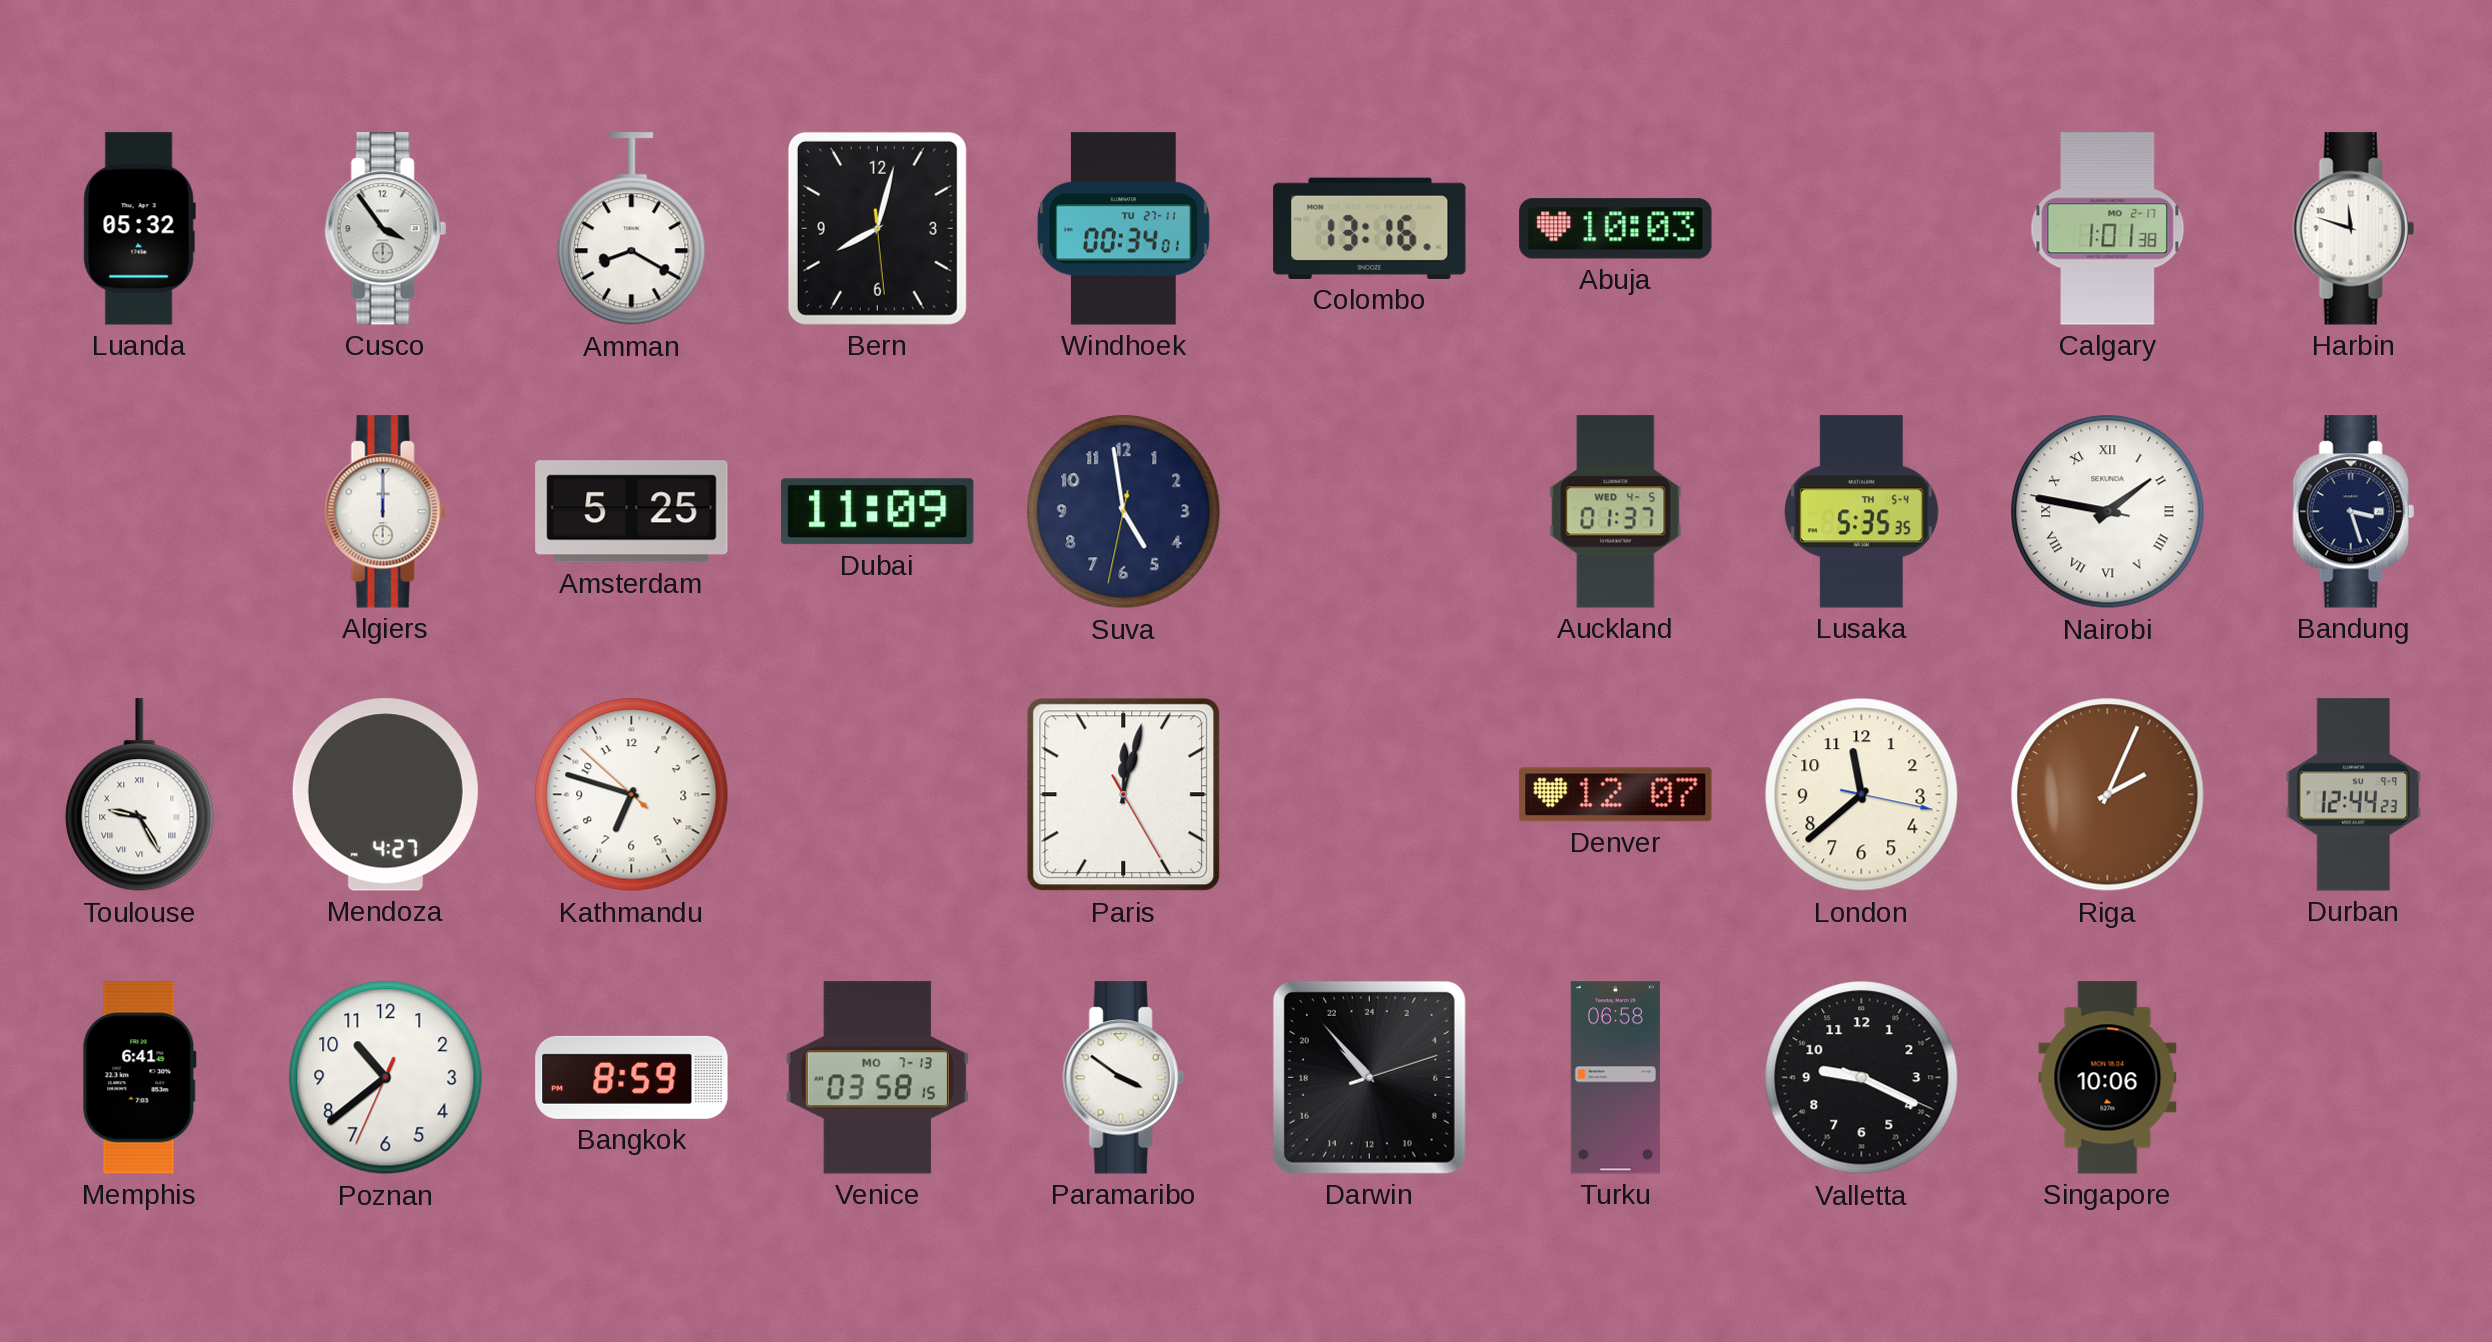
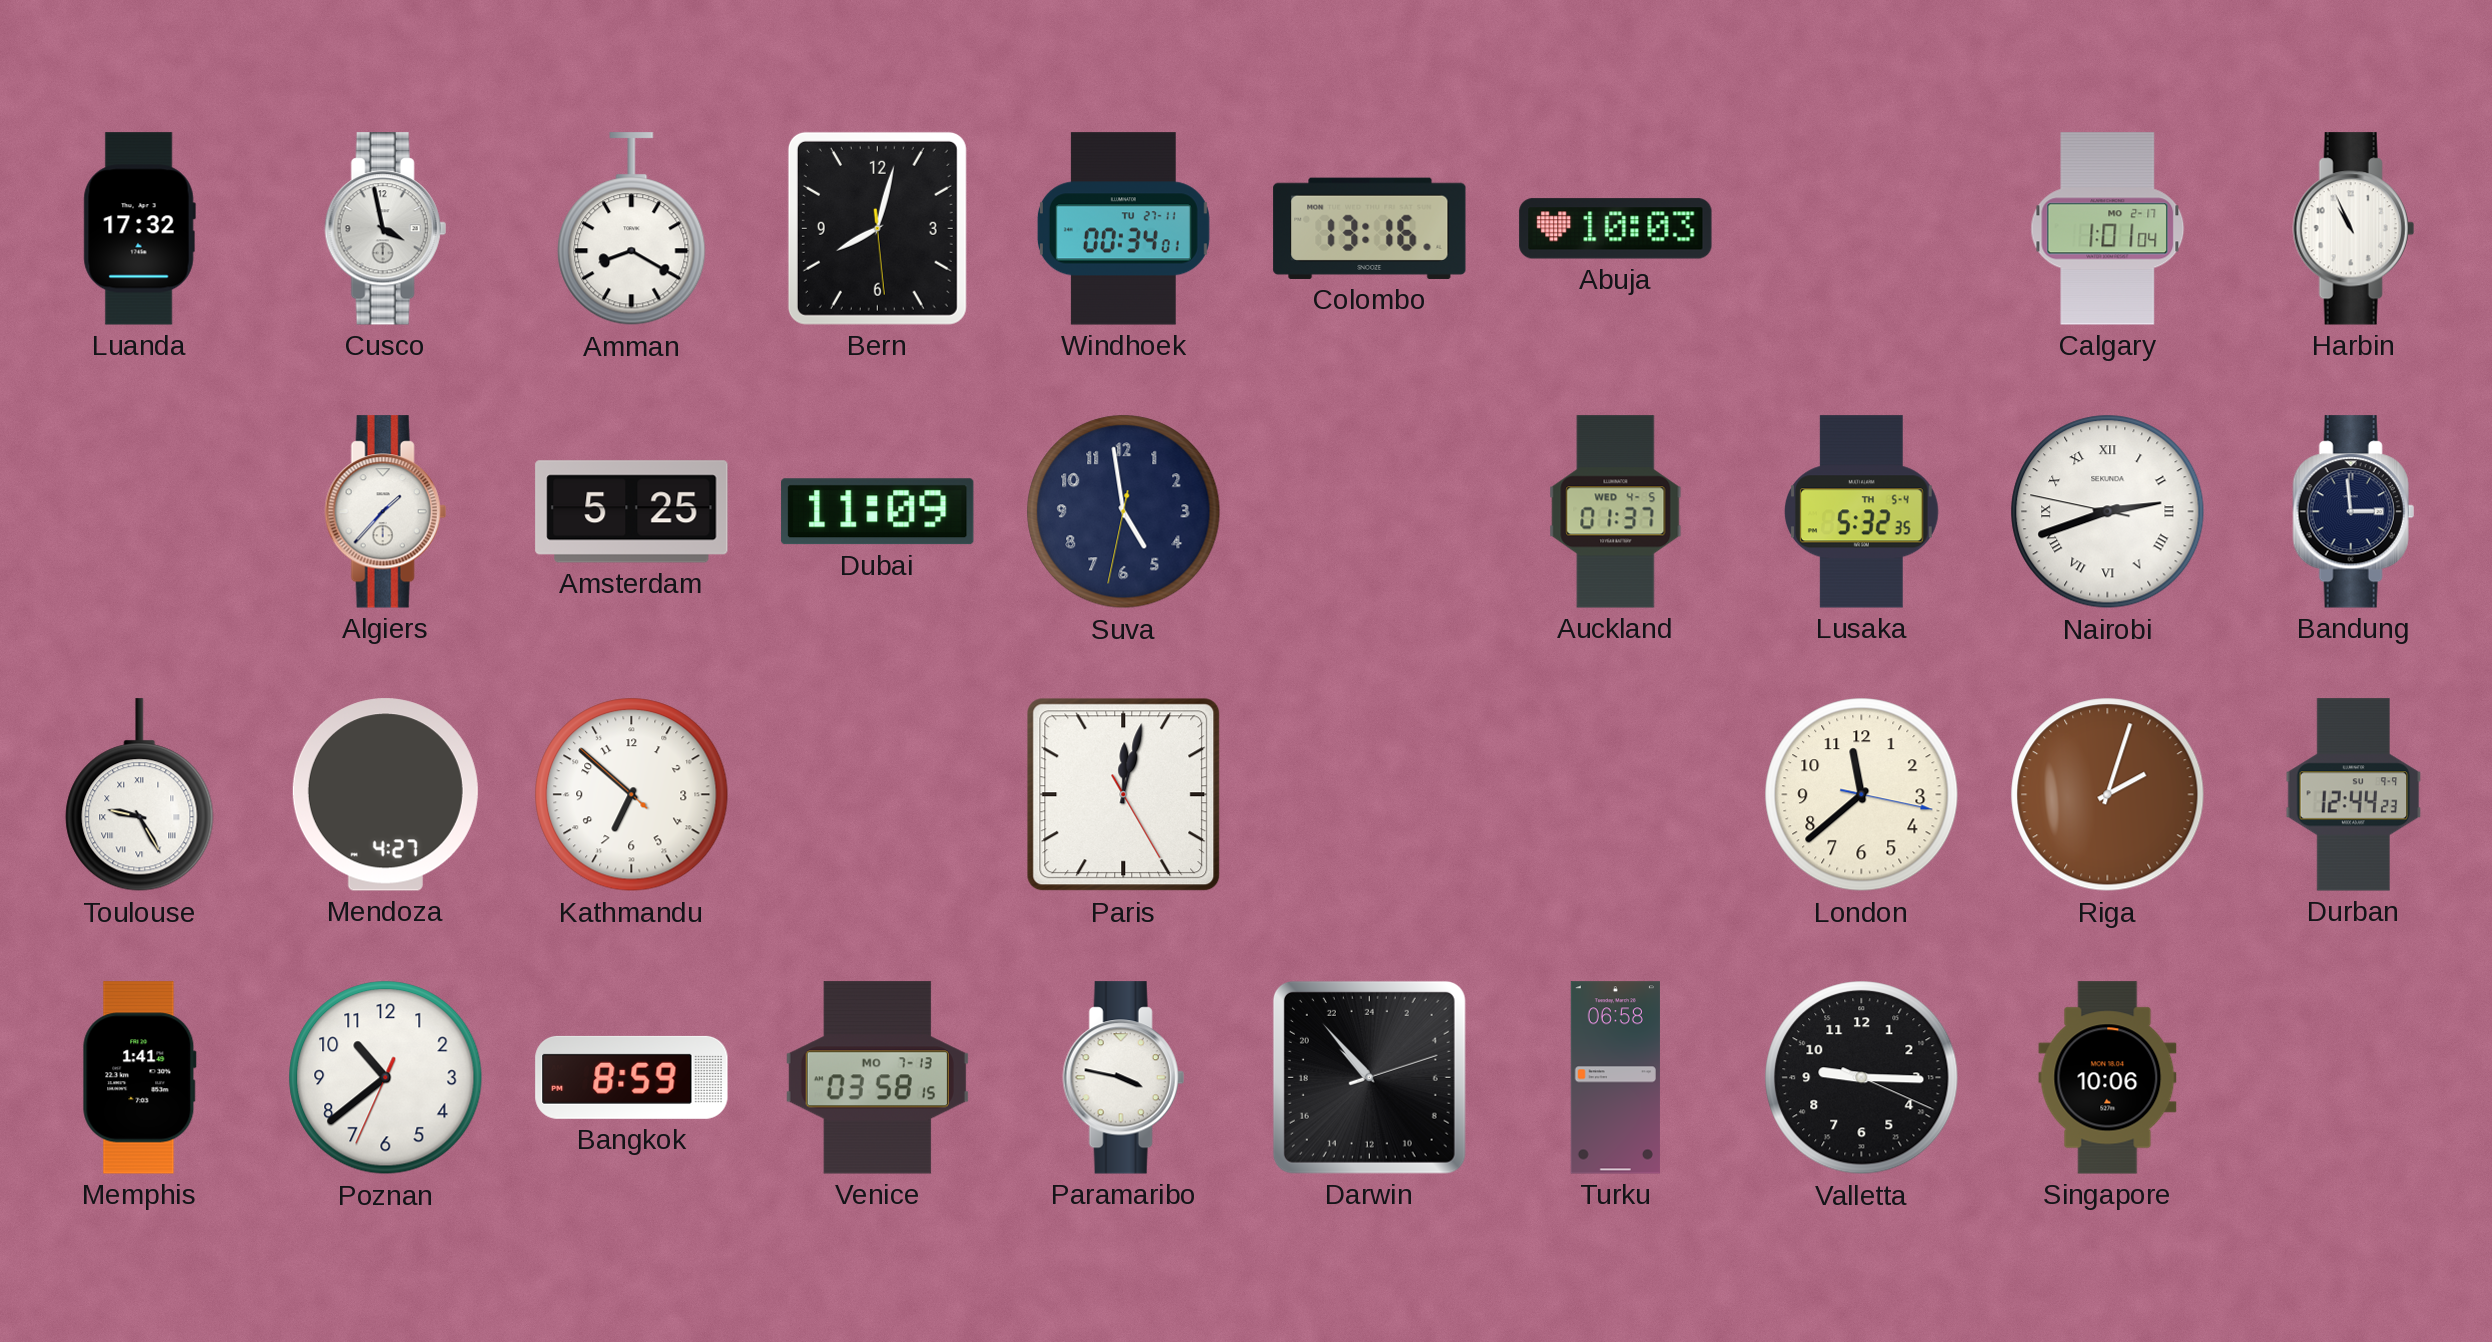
Luanda: 05:32 -> 17:32 (139, 229)
Cusco: 3:54 -> 3:58 (385, 229)
Calgary: 1:01:38 -> 1:01:04 (2108, 229)
Harbin: 11:48 -> 10:56 (2353, 229)
Algiers: 12:00 -> 1:37 (385, 512)
Lusaka: 5:35 -> 5:32 (1861, 512)
Nairobi: 1:46 -> 2:41 (2108, 512)
Bandung: 3:27 -> 2:59 (2353, 512)
Kathmandu: 6:47 -> 6:51 (632, 795)
Denver: 12:07 -> none (1616, 795)
Riga: 2:04 -> 2:03 (2108, 795)
Memphis: 6:41 -> 1:41 (139, 1078)
Paramaribo: 3:51 -> 3:47 (1123, 1078)
Valletta: 9:19 -> 9:15 (1862, 1078)
